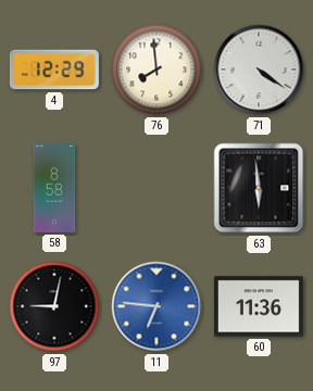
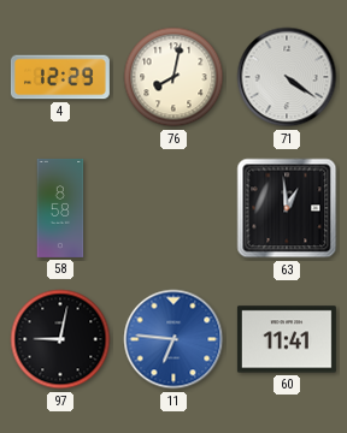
76: 7:59 -> 8:02 (173, 77)
63: 5:59 -> 12:59 (287, 208)
60: 11:36 -> 11:41 (287, 339)
